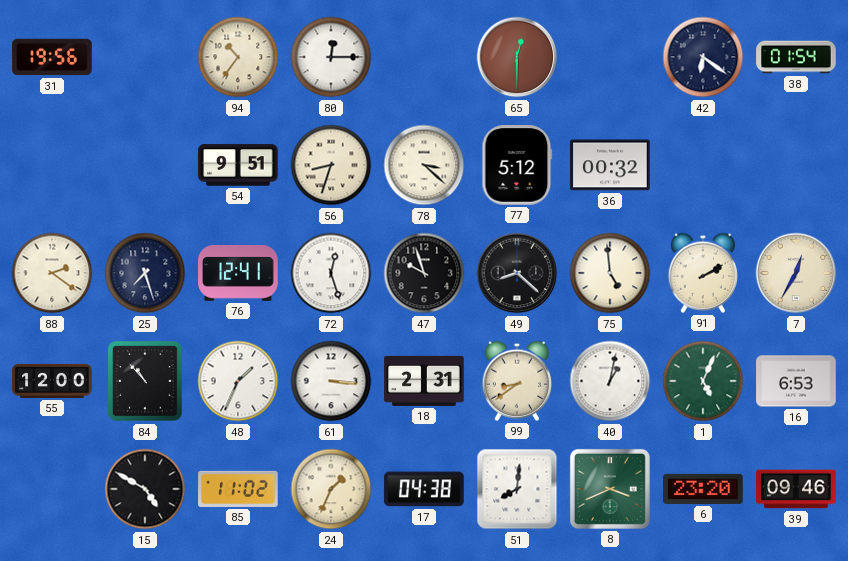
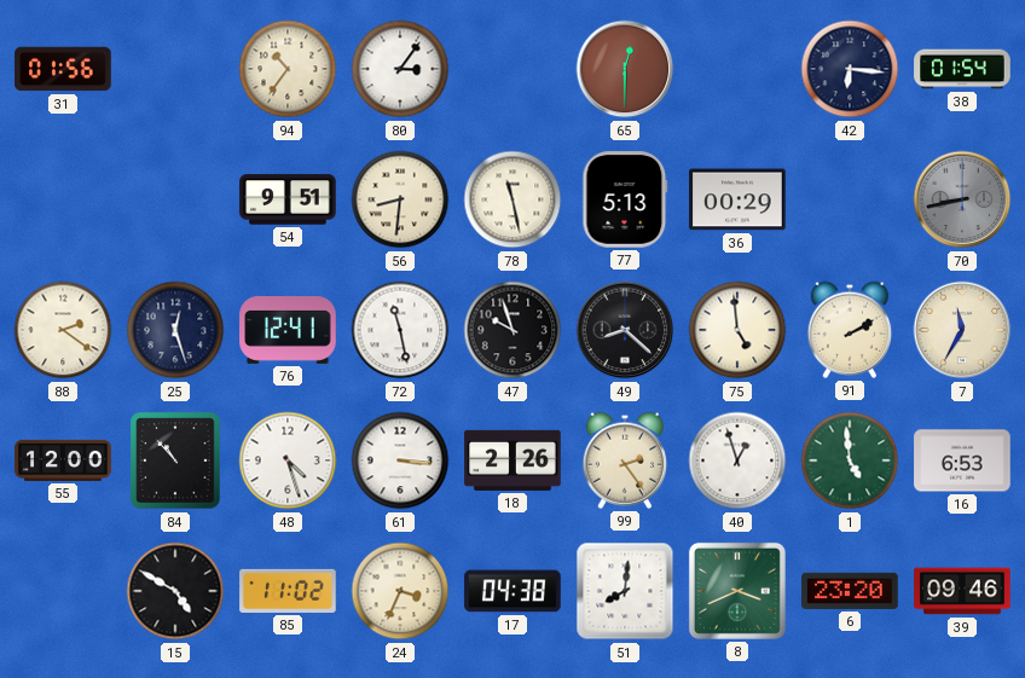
31: 19:56 -> 01:56 (63, 69)
80: 12:15 -> 3:06 (400, 69)
42: 6:21 -> 6:16 (850, 69)
56: 8:33 -> 8:31 (400, 199)
78: 3:22 -> 11:28 (512, 199)
77: 5:12 -> 5:13 (625, 199)
36: 00:32 -> 00:29 (737, 199)
70: none -> 8:43 (962, 199)
25: 7:27 -> 12:27 (175, 330)
72: 12:27 -> 11:28 (400, 330)
7: 12:35 -> 11:35 (962, 330)
48: 1:34 -> 4:27 (288, 460)
18: 2:31 -> 2:26 (512, 460)
99: 8:39 -> 2:24 (625, 460)
40: 1:02 -> 12:57 (737, 460)
1: 5:04 -> 4:59 (850, 460)
24: 1:34 -> 3:34 (400, 591)
